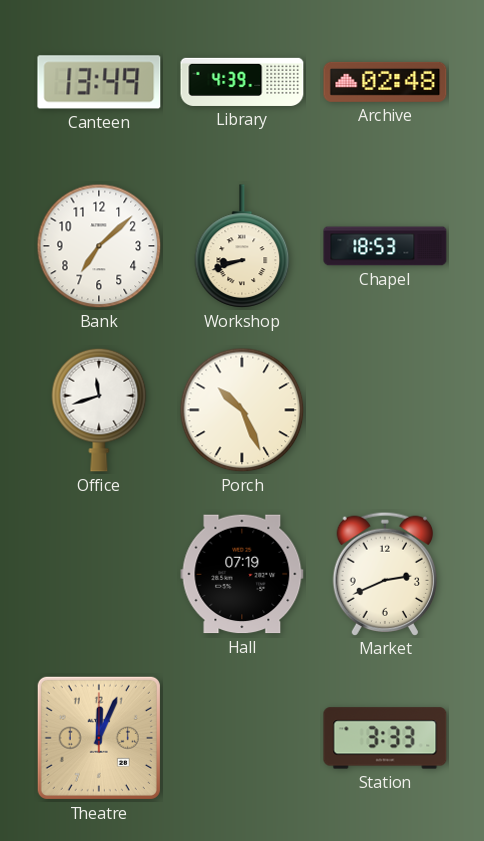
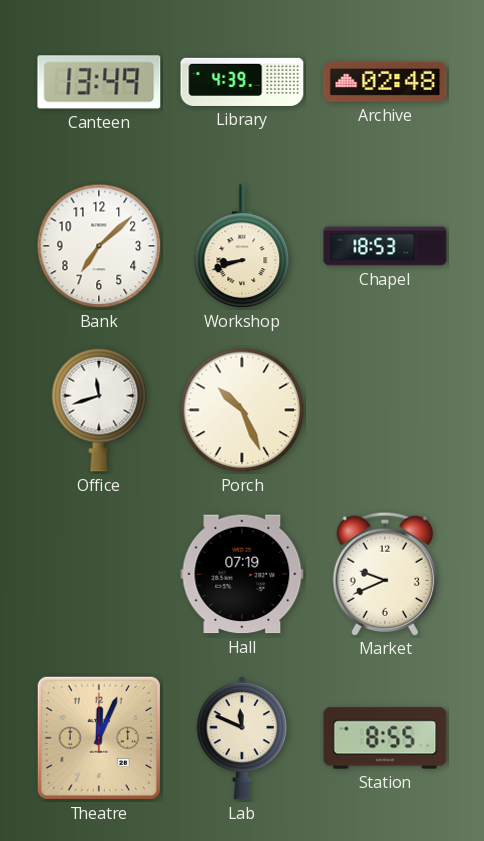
Market: 2:41 -> 9:41 (384, 573)
Lab: none -> 11:49 (241, 739)
Station: 3:33 -> 8:55 (385, 738)
